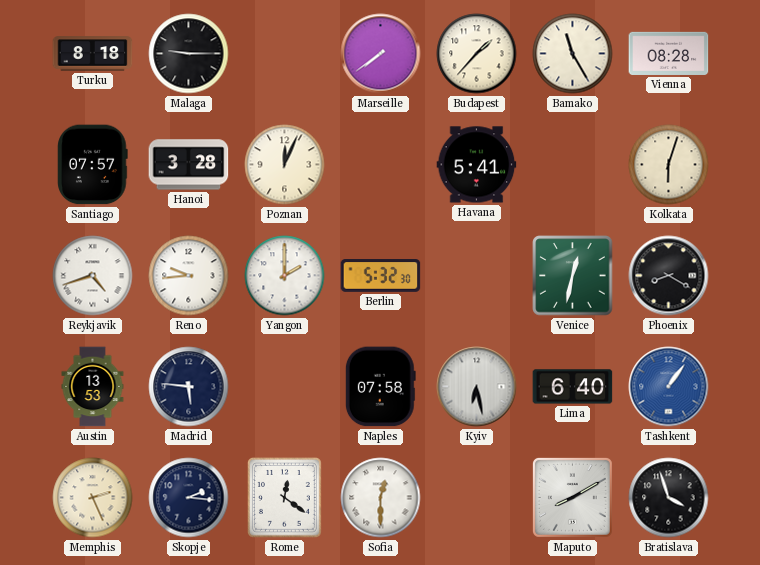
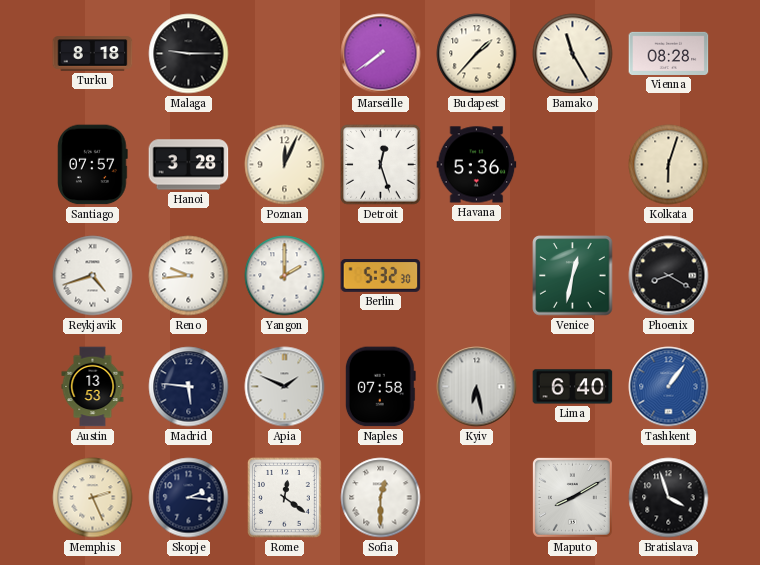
Detroit: none -> 12:27 (381, 165)
Havana: 5:41 -> 5:36 (477, 165)
Apia: none -> 1:49 (285, 387)
